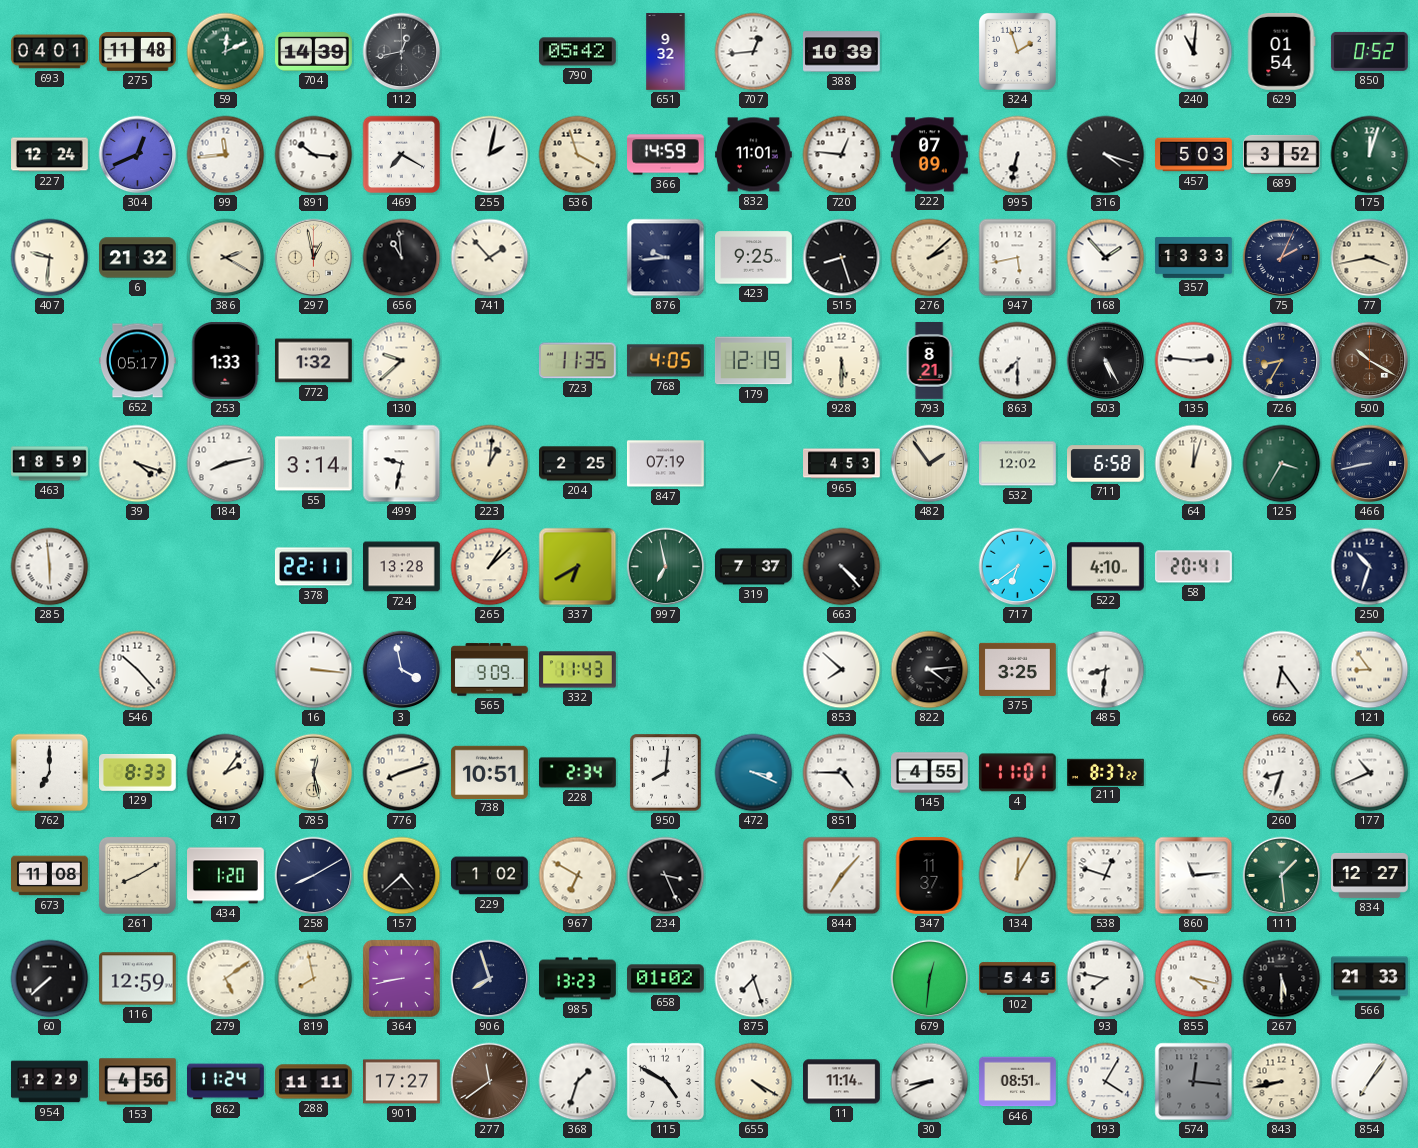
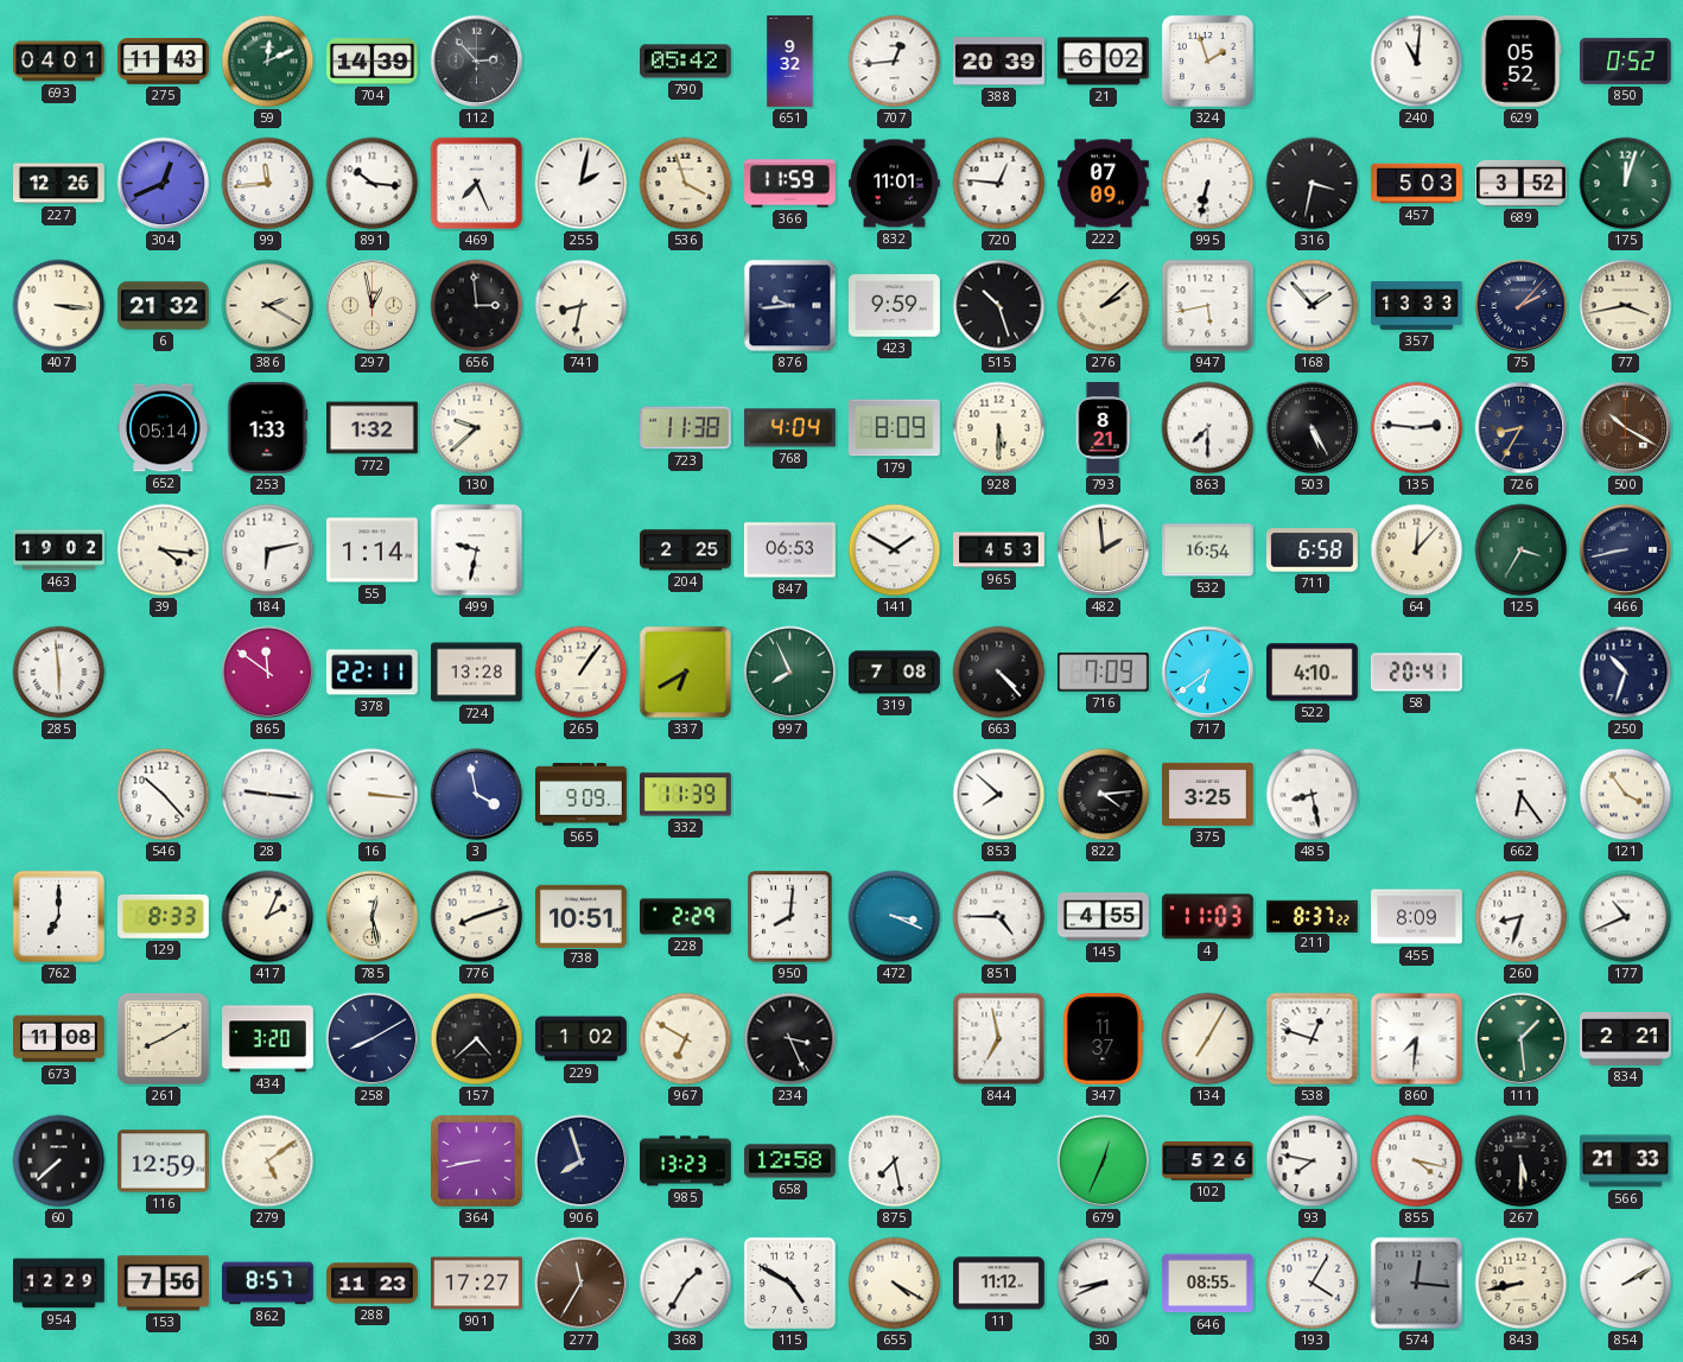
275: 11:48 -> 11:43 (164, 61)
112: 12:43 -> 2:53 (477, 62)
388: 10:39 -> 20:39 (999, 62)
21: none -> 6:02 (1104, 62)
629: 01:54 -> 05:52 (1520, 62)
227: 12:24 -> 12:26 (59, 184)
469: 7:20 -> 7:26 (477, 184)
366: 14:59 -> 11:59 (790, 184)
316: 4:18 -> 3:32 (1313, 184)
407: 9:31 -> 3:16 (59, 306)
656: 10:59 -> 2:59 (477, 306)
741: 1:53 -> 8:32 (582, 306)
423: 9:25 -> 9:59 (895, 306)
515: 8:27 -> 10:27 (999, 306)
75: 2:04 -> 2:07 (1522, 306)
652: 05:17 -> 05:14 (164, 428)
723: 11:35 -> 11:38 (685, 428)
768: 4:05 -> 4:04 (789, 428)
179: 12:19 -> 8:09 (894, 428)
463: 18:59 -> 19:02 (59, 550)
39: 4:18 -> 4:16 (164, 550)
184: 8:13 -> 6:13 (268, 550)
55: 3:14 -> 1:14 (373, 550)
223: 1:01 -> none (490, 464)
847: 07:19 -> 06:53 (790, 550)
141: none -> 1:50 (895, 550)
482: 1:54 -> 1:59 (1104, 550)
532: 12:02 -> 16:54 (1208, 550)
64: 12:03 -> 12:07 (1417, 550)
865: none -> 11:51 (268, 673)
265: 1:08 -> 1:06 (582, 673)
997: 6:58 -> 7:56 (790, 673)
319: 7:37 -> 7:08 (895, 673)
716: none -> 7:09 (1103, 673)
28: none -> 9:16 (268, 795)
332: 11:43 -> 11:39 (686, 795)
485: 8:31 -> 8:28 (1313, 795)
121: 8:54 -> 3:54 (1626, 795)
417: 2:06 -> 2:04 (268, 917)
228: 2:34 -> 2:29 (686, 917)
4: 11:01 -> 11:03 (1207, 917)
455: none -> 8:09 (1417, 917)
434: 1:20 -> 3:20 (268, 1039)
844: 7:07 -> 6:58 (999, 1039)
134: 12:05 -> 7:05 (1208, 1039)
860: 11:14 -> 7:31 (1417, 1039)
834: 12:27 -> 2:21 (1626, 1038)
819: 7:58 -> none (314, 979)
658: 01:02 -> 12:58 (790, 1161)
875: 7:27 -> 7:28 (895, 1161)
679: 12:31 -> 12:34 (1104, 1161)
102: 5:45 -> 5:26 (1208, 1161)
153: 4:56 -> 7:56 (164, 1284)
862: 11:24 -> 8:57 (268, 1284)
288: 11:11 -> 11:23 (373, 1284)
277: 11:39 -> 11:35 (582, 1284)
368: 1:33 -> 1:35 (686, 1284)
11: 11:14 -> 11:12 (999, 1284)
646: 08:51 -> 08:55 (1208, 1284)
854: 7:06 -> 2:10 (1626, 1284)
